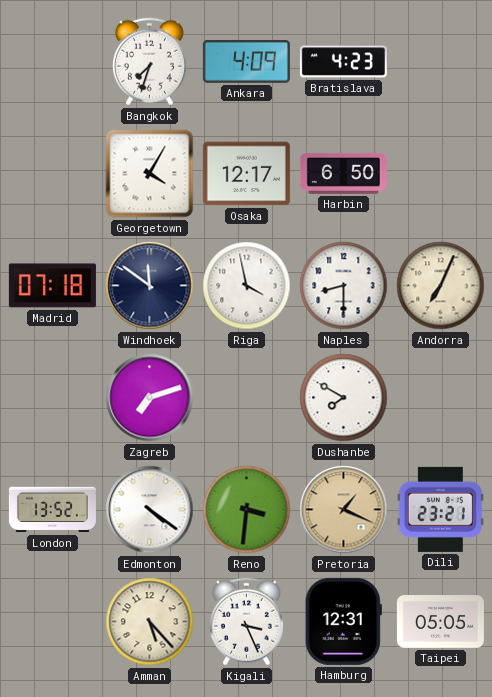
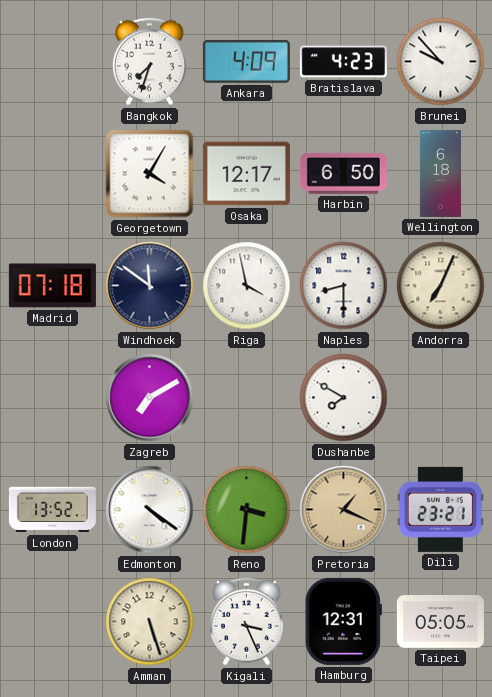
Brunei: none -> 9:53 (441, 62)
Wellington: none -> 6:18 (440, 173)
Zagreb: 7:12 -> 7:10 (150, 398)
Amman: 5:23 -> 5:27 (150, 622)
